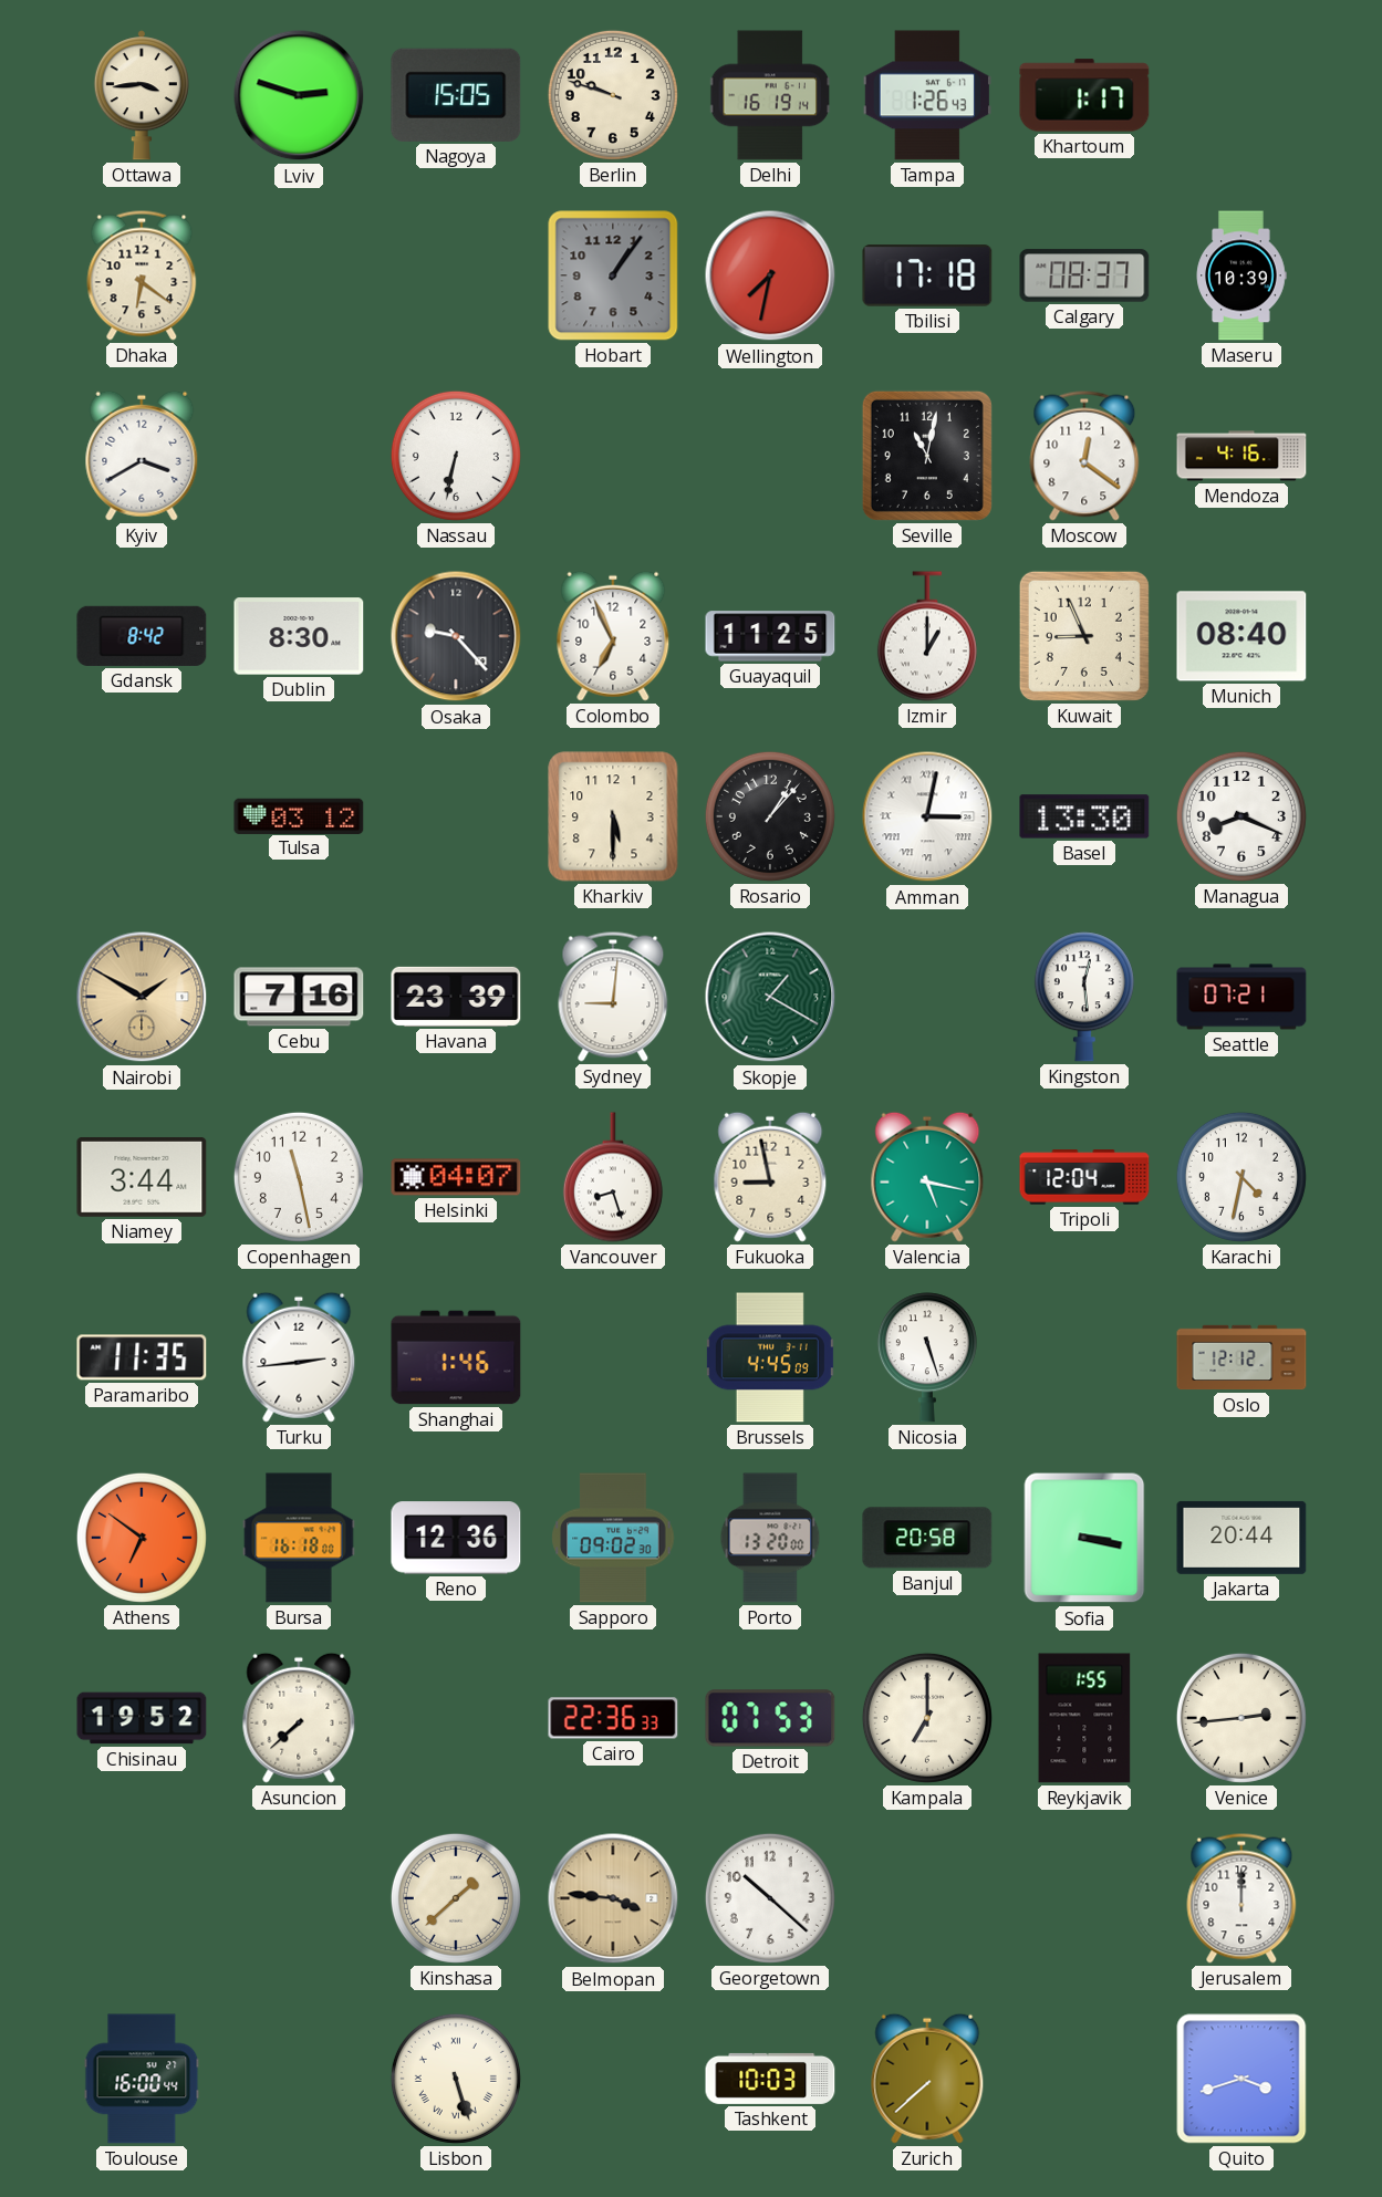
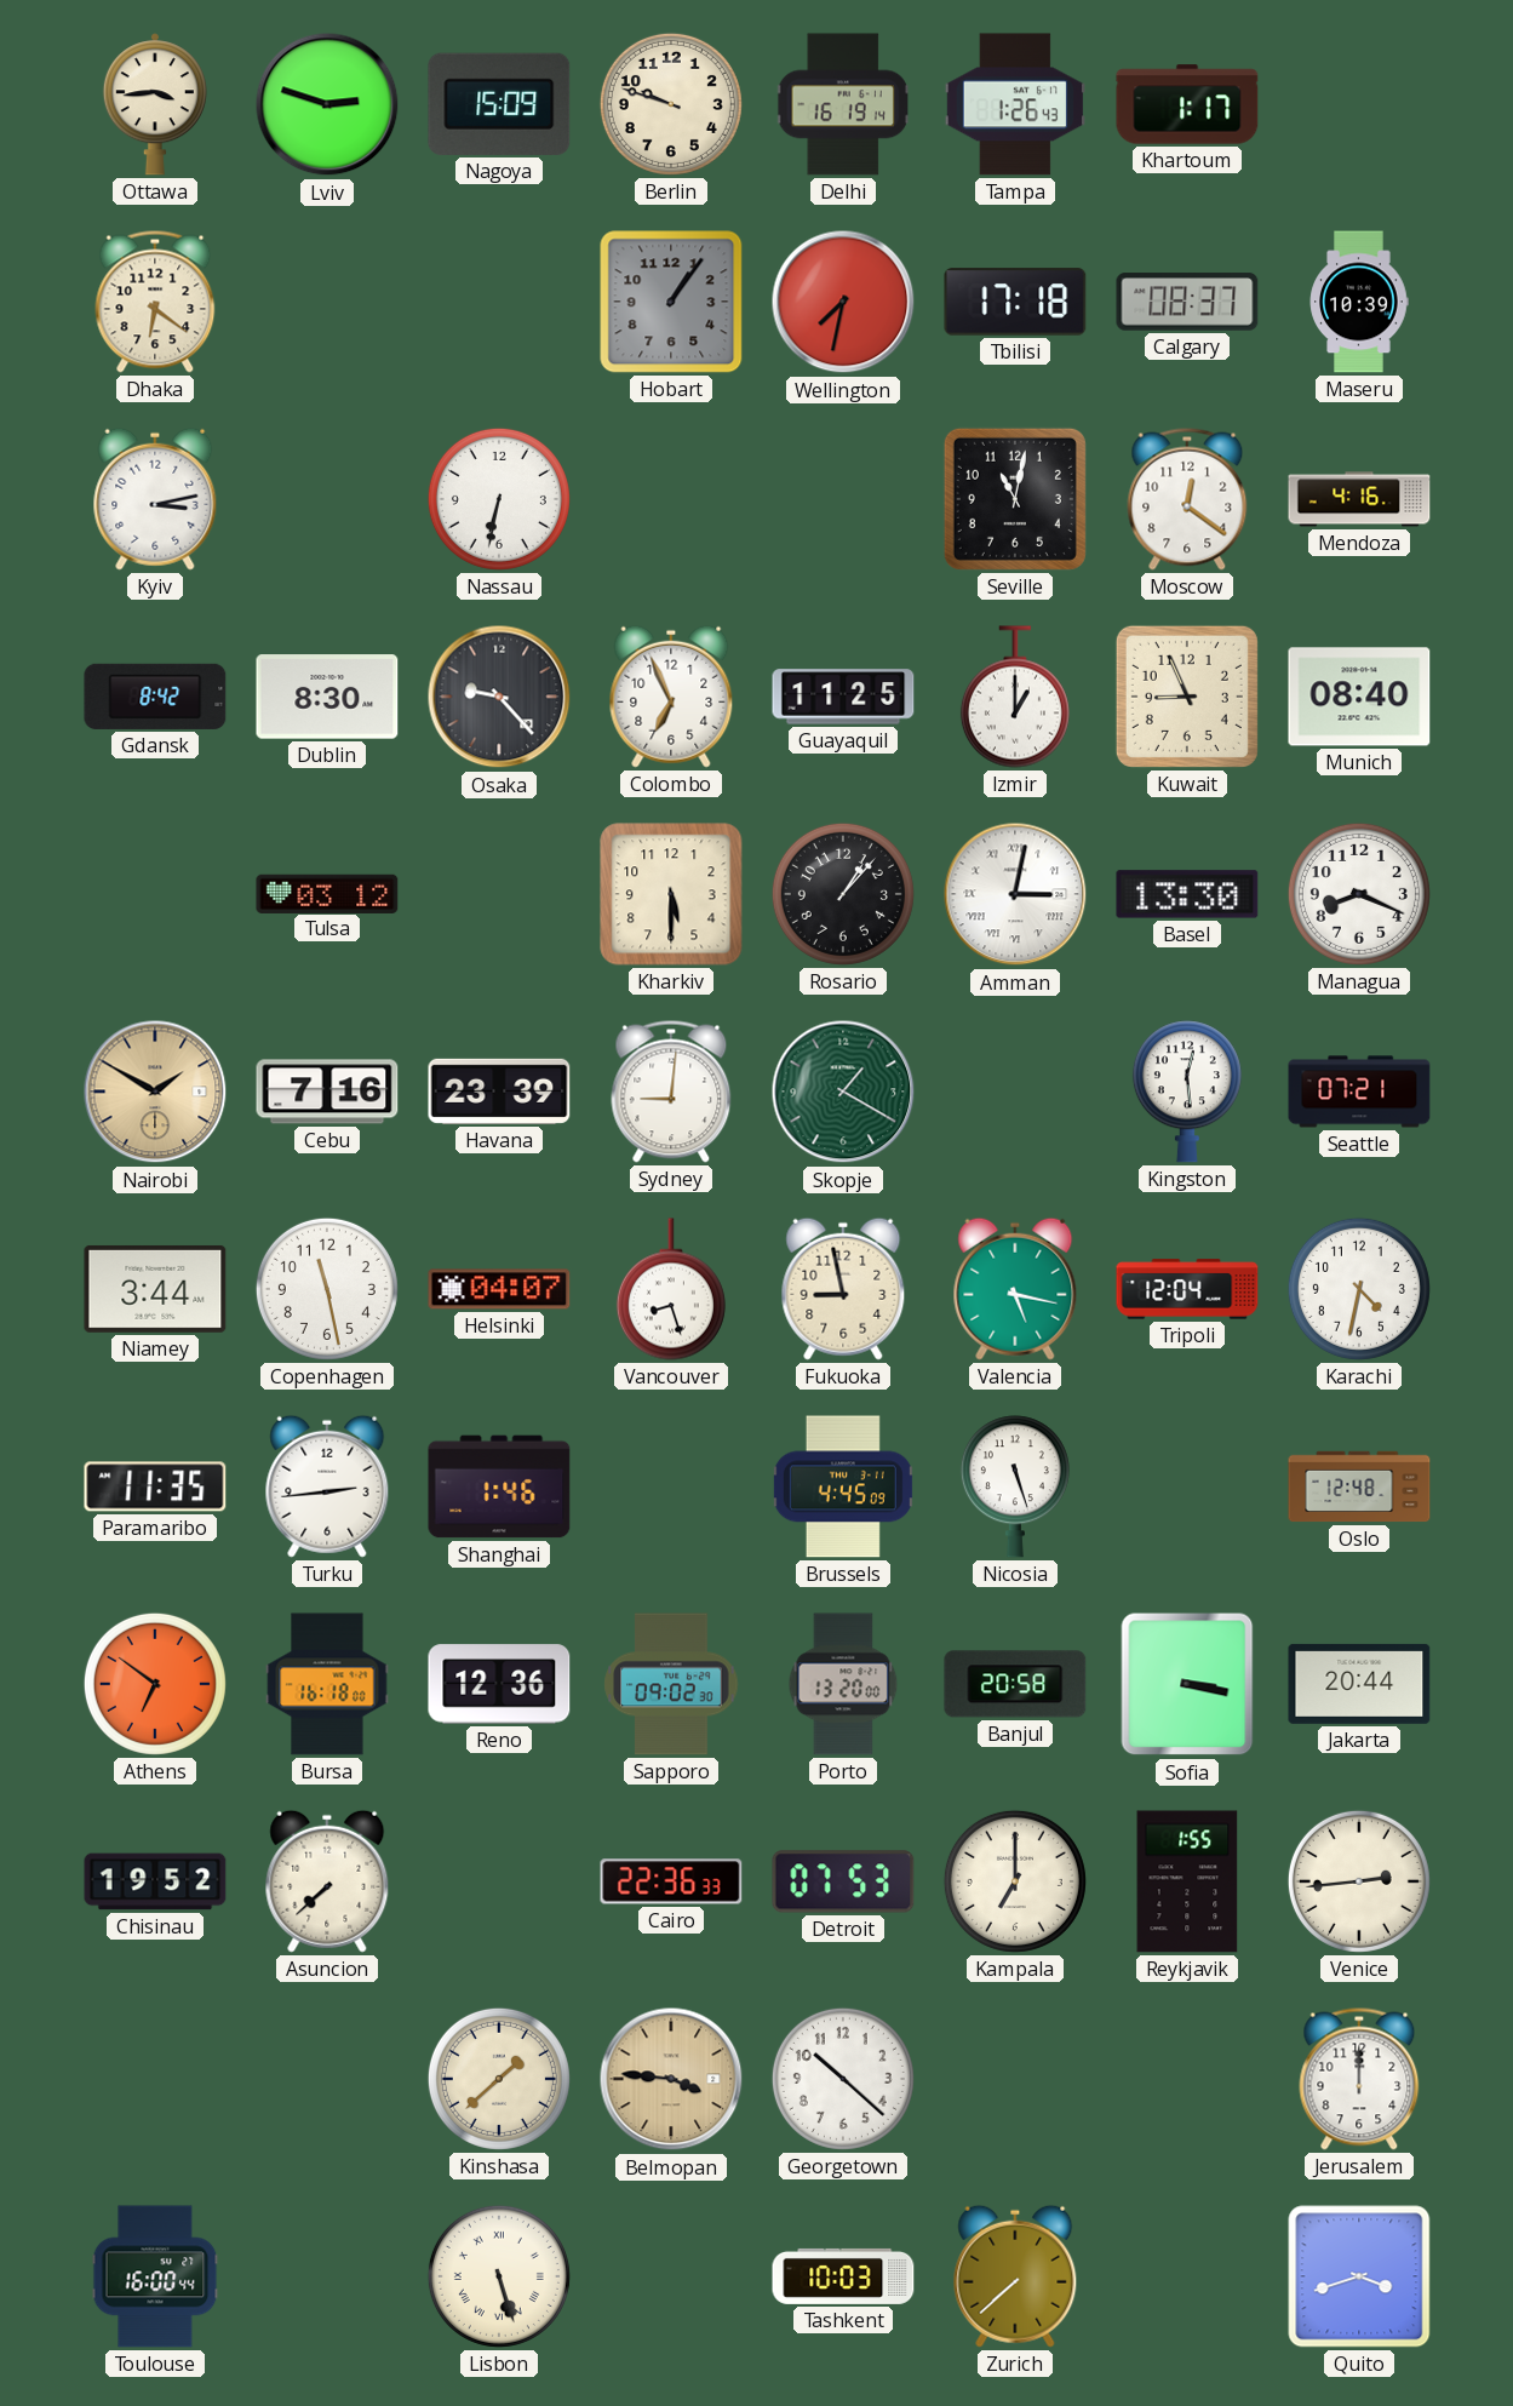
Nagoya: 15:05 -> 15:09 (499, 104)
Kyiv: 3:40 -> 3:13 (155, 499)
Oslo: 12:12 -> 12:48 (1359, 1486)
